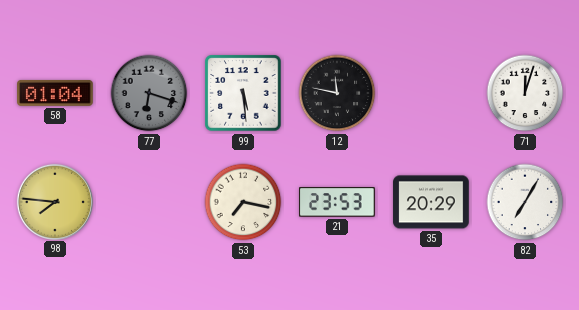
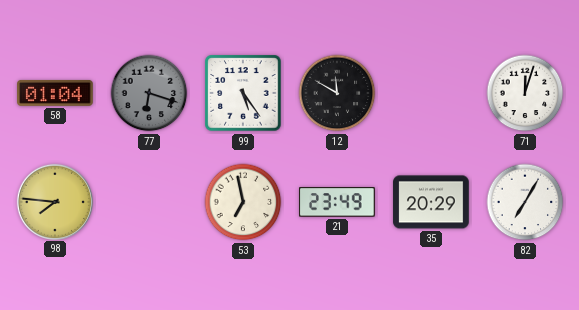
99: 5:29 -> 5:24 (243, 93)
12: 11:47 -> 11:50 (337, 93)
53: 7:17 -> 6:58 (243, 202)
21: 23:53 -> 23:49 (338, 202)
